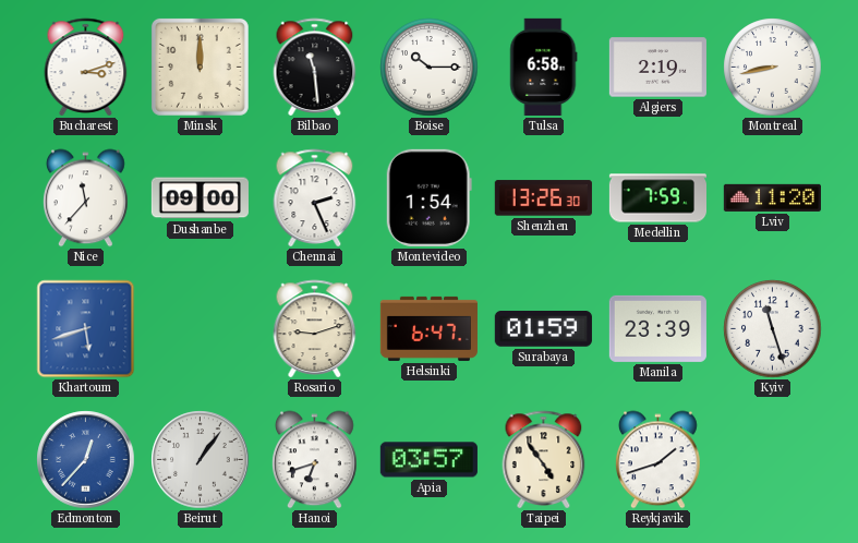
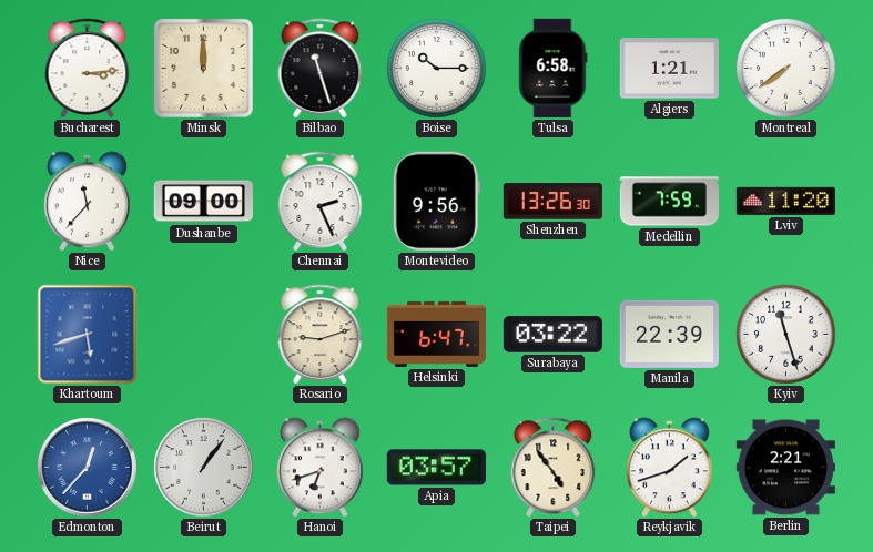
Bucharest: 3:12 -> 3:14 (88, 68)
Bilbao: 11:29 -> 11:27 (321, 68)
Algiers: 2:19 -> 1:21 (669, 69)
Montreal: 8:43 -> 7:39 (786, 69)
Montevideo: 1:54 -> 9:56 (436, 201)
Surabaya: 01:59 -> 03:22 (552, 335)
Manila: 23:39 -> 22:39 (669, 334)
Berlin: none -> 2:21 (785, 468)
